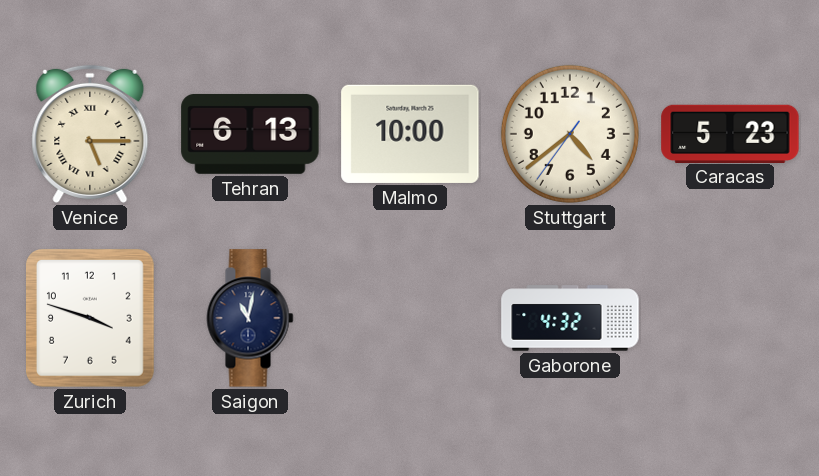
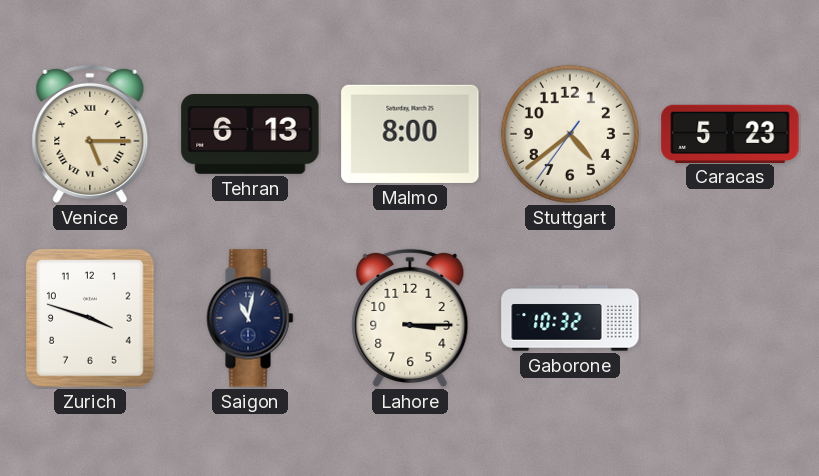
Malmo: 10:00 -> 8:00 (410, 134)
Lahore: none -> 3:15 (410, 318)
Gaborone: 4:32 -> 10:32 (570, 318)
